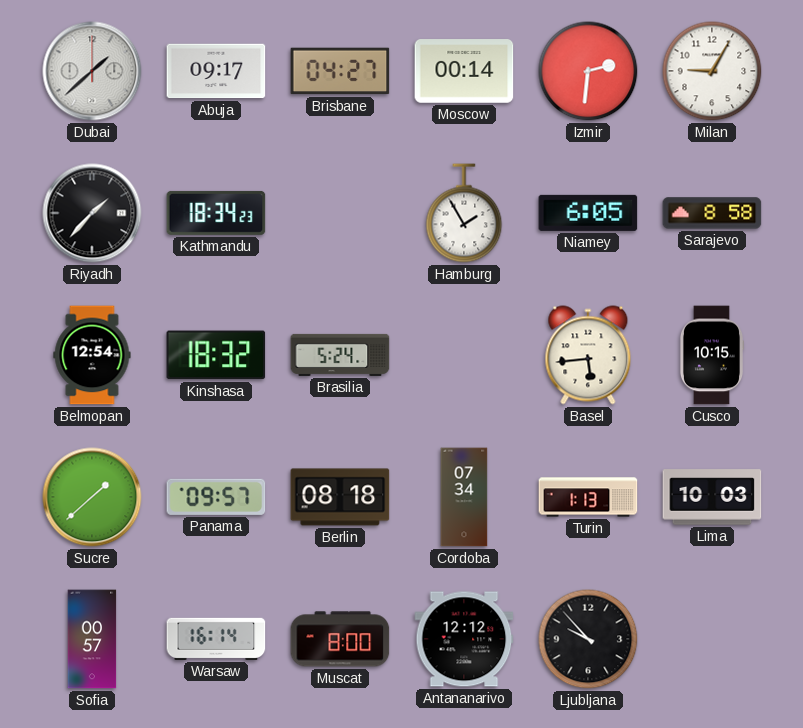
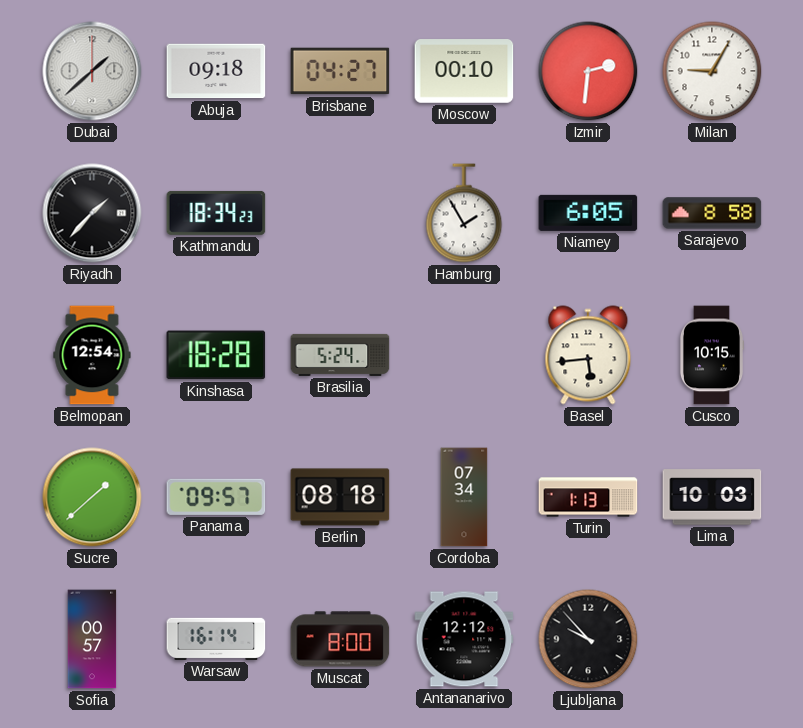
Abuja: 09:17 -> 09:18 (216, 71)
Moscow: 00:14 -> 00:10 (464, 71)
Kinshasa: 18:32 -> 18:28 (216, 355)
